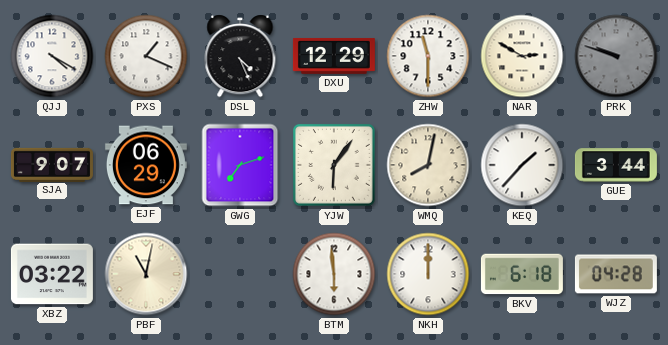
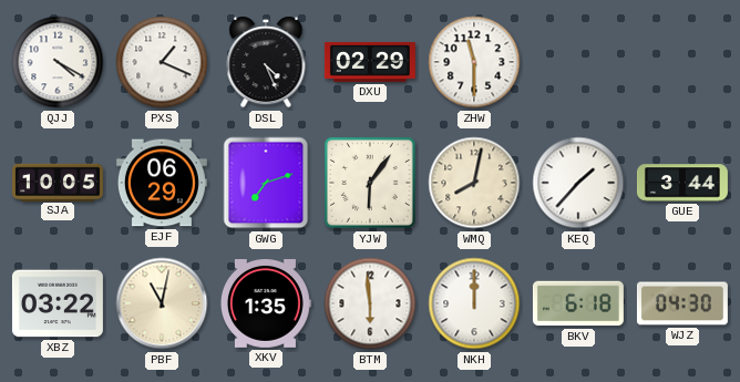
DXU: 12:29 -> 02:29 (370, 62)
NAR: 2:50 -> none (522, 56)
PRK: 9:48 -> none (616, 56)
SJA: 9:07 -> 10:05 (58, 182)
XKV: none -> 1:35 (266, 304)
WJZ: 04:28 -> 04:30 (682, 303)
